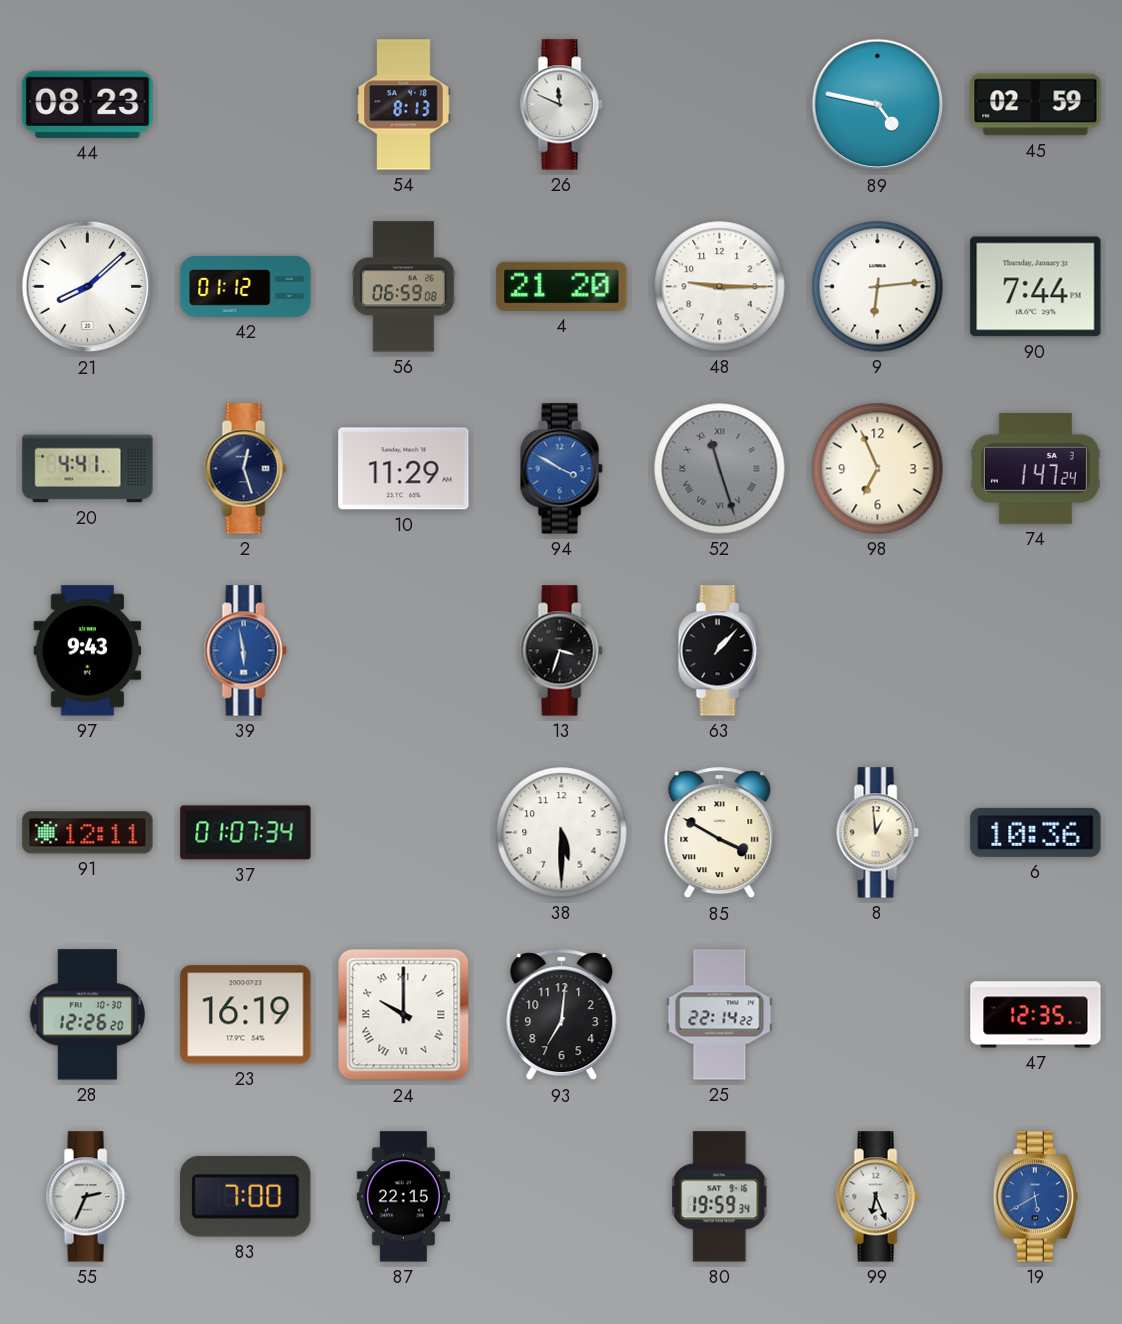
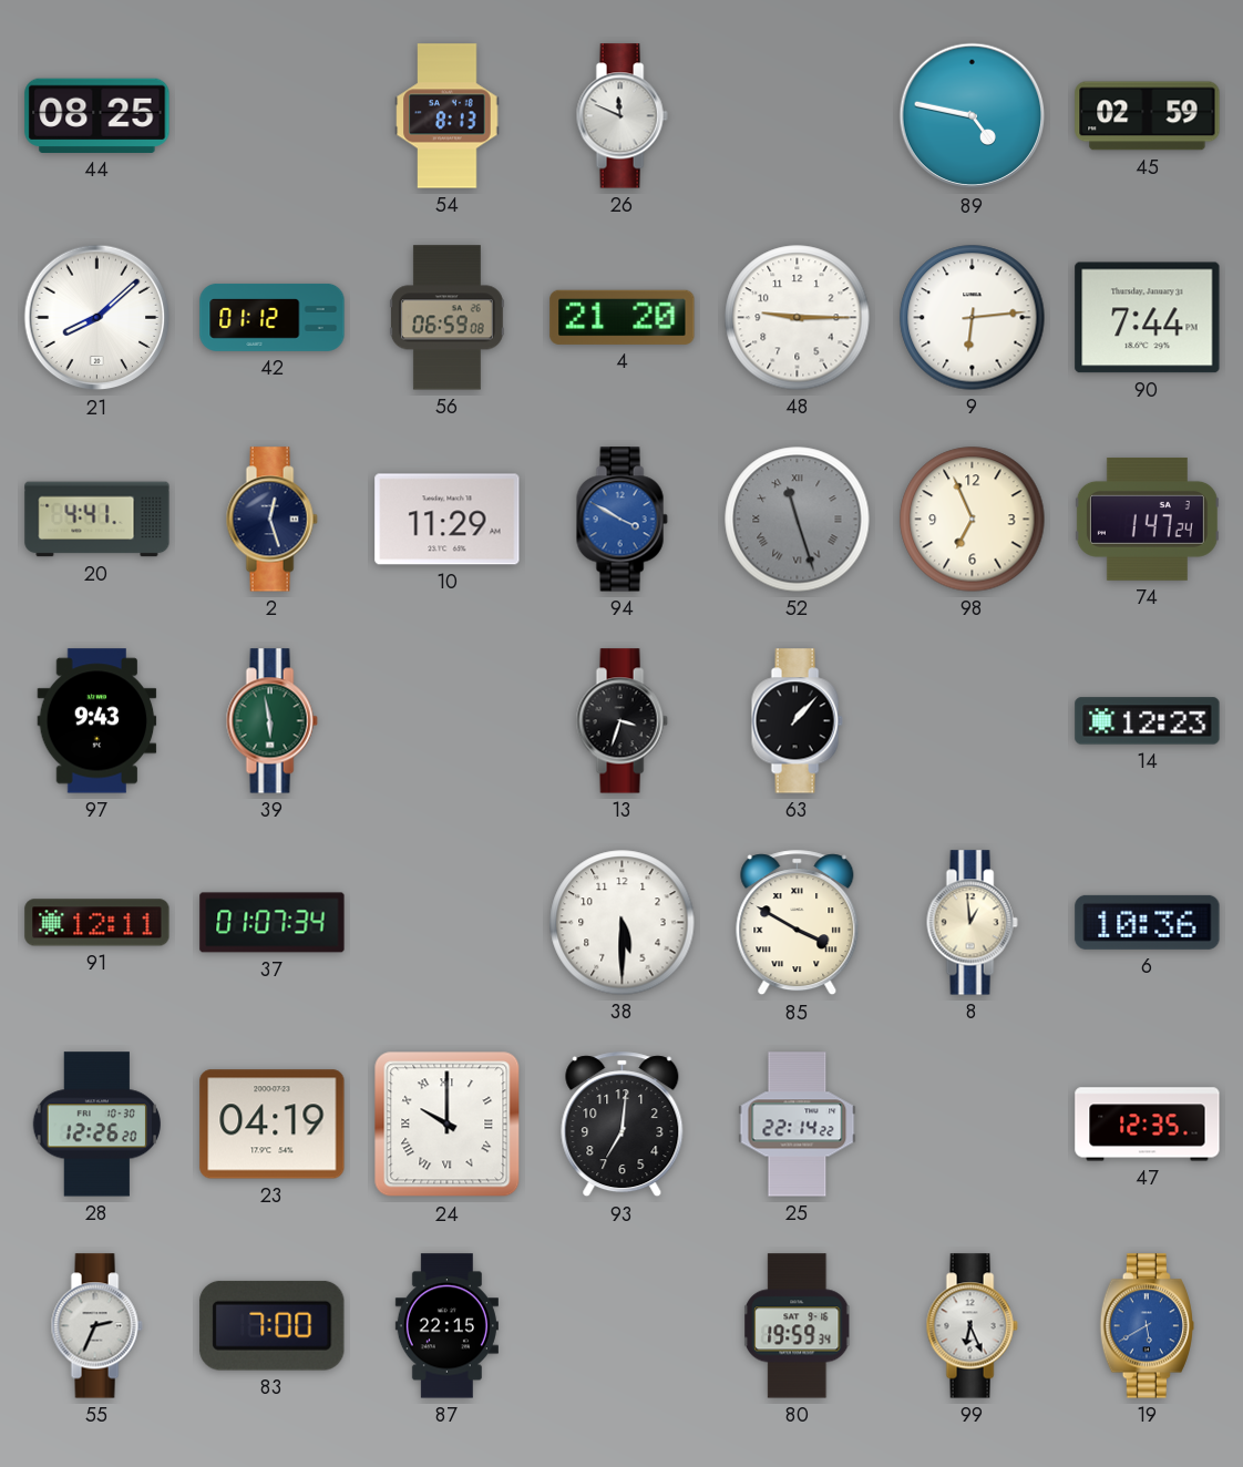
44: 08:23 -> 08:25 (97, 115)
39 dial: blue -> green (271, 721)
14: none -> 12:23 (1148, 721)
23: 16:19 -> 04:19 (273, 1125)
